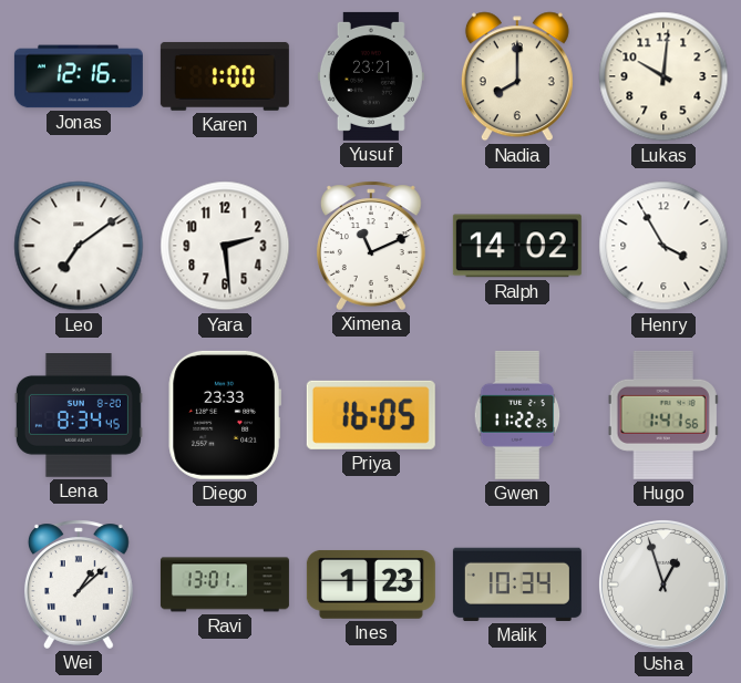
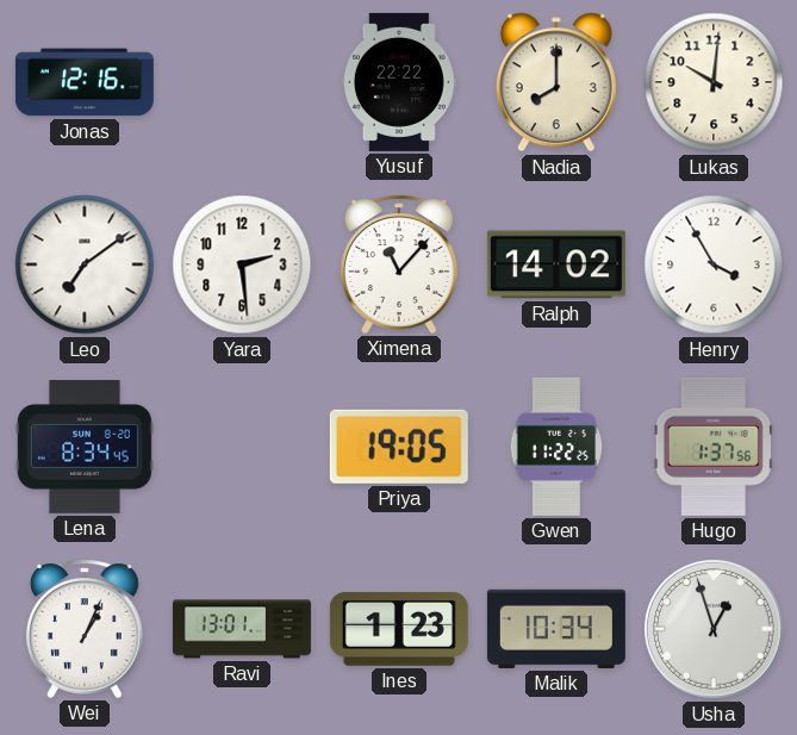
Karen: 1:00 -> none (225, 76)
Yusuf: 23:21 -> 22:22 (399, 82)
Ximena: 11:11 -> 11:07 (399, 264)
Diego: 23:33 -> none (225, 415)
Priya: 16:05 -> 19:05 (399, 447)
Hugo: 1:41 -> 1:37 (714, 447)
Wei: 1:08 -> 1:04 (85, 629)
